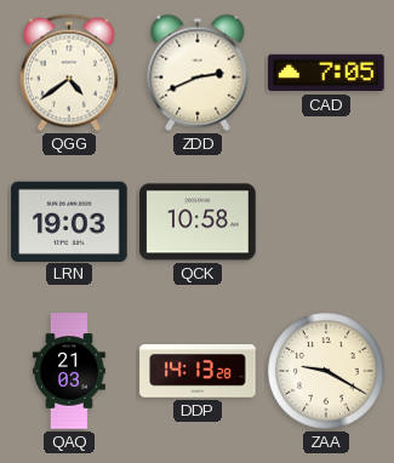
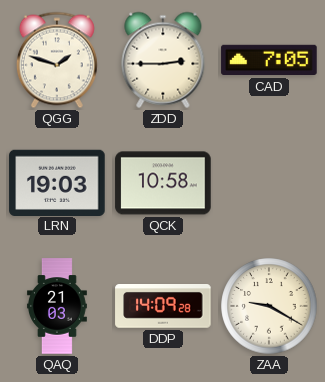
QGG: 4:39 -> 1:48 (57, 60)
ZDD: 2:41 -> 2:45 (163, 60)
DDP: 14:13 -> 14:09 (163, 306)
